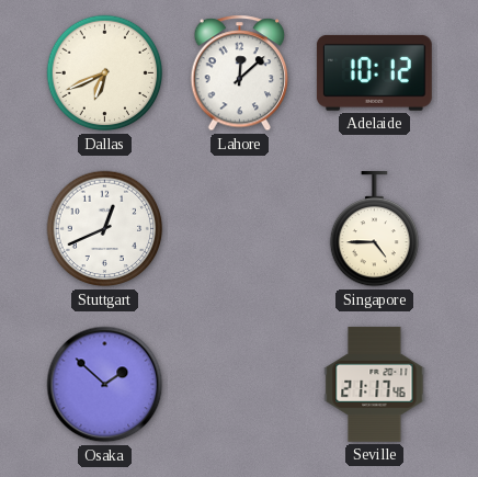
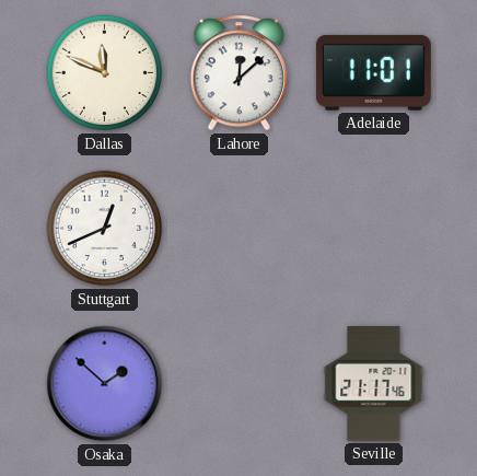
Dallas: 6:41 -> 11:49 (105, 73)
Adelaide: 10:12 -> 11:01 (373, 72)
Singapore: 4:45 -> none (375, 229)
